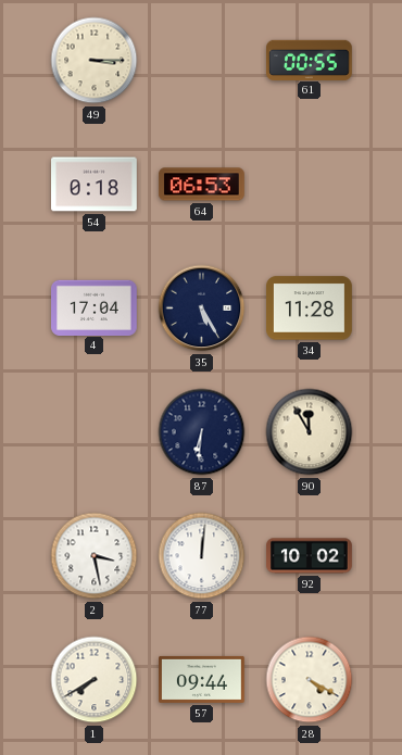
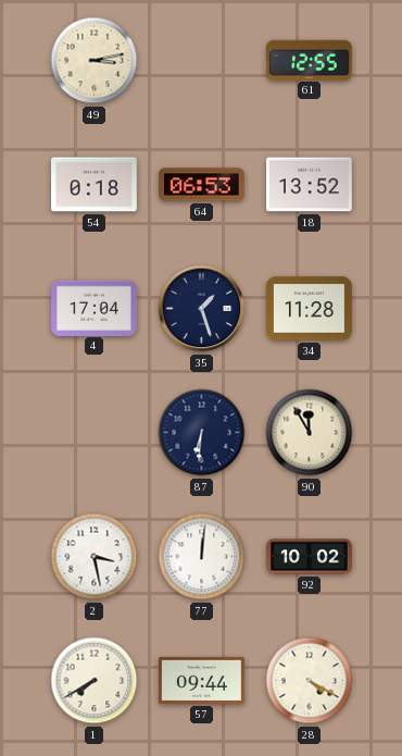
49: 3:15 -> 3:13 (95, 61)
61: 00:55 -> 12:55 (310, 60)
18: none -> 13:52 (310, 185)
35: 5:25 -> 1:27 (202, 309)
